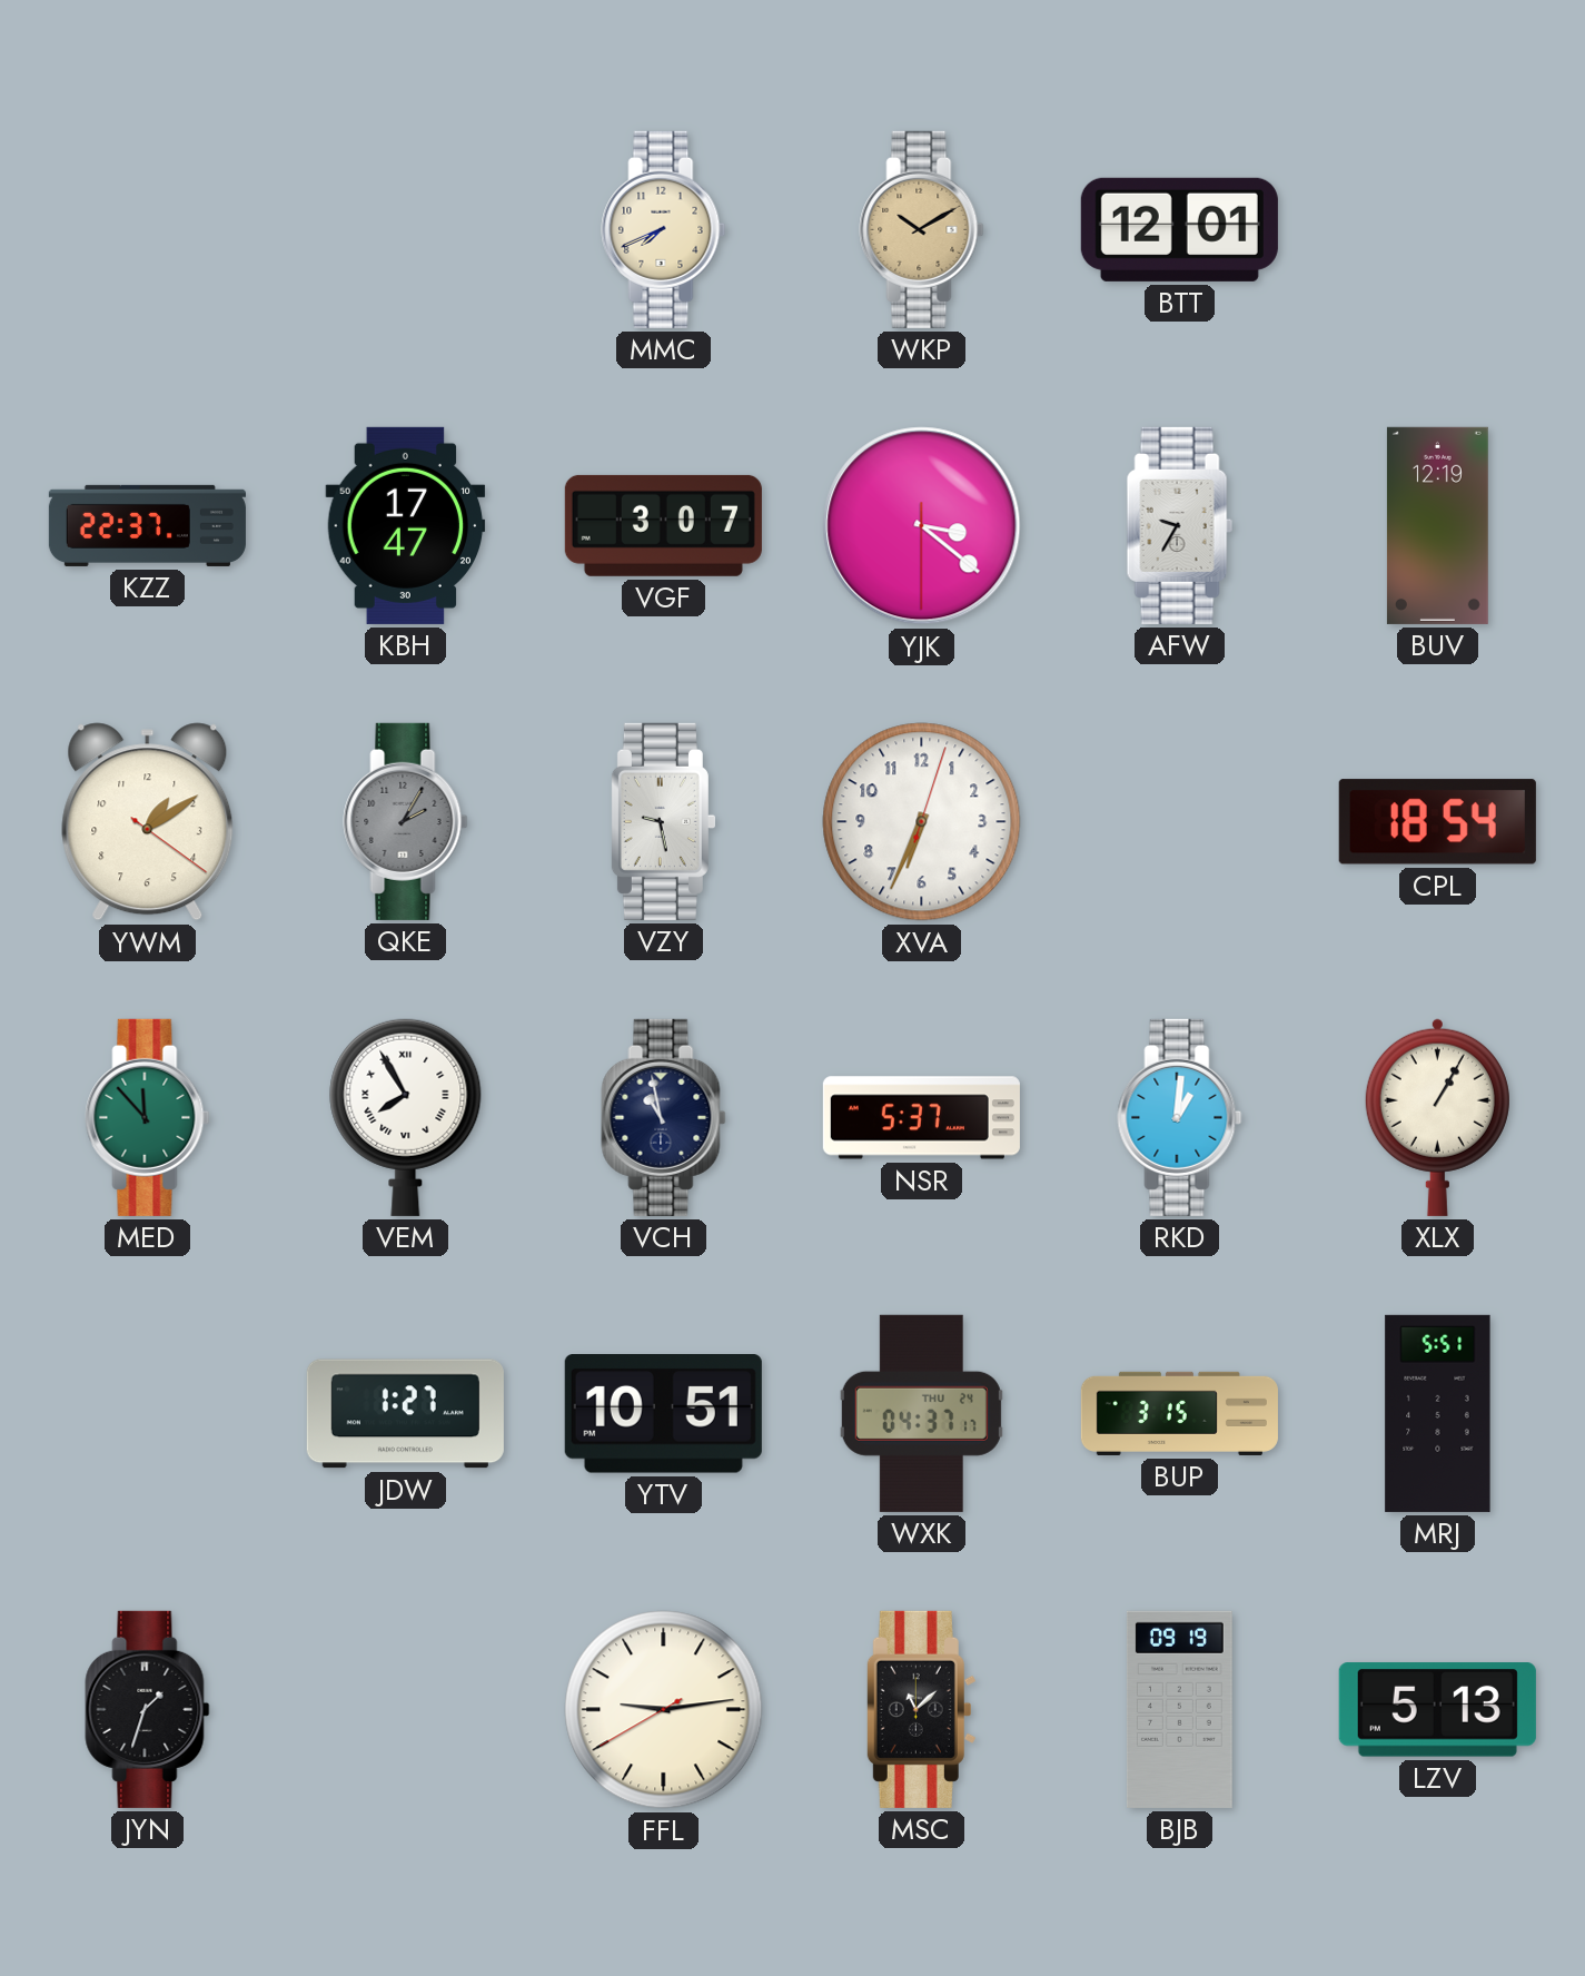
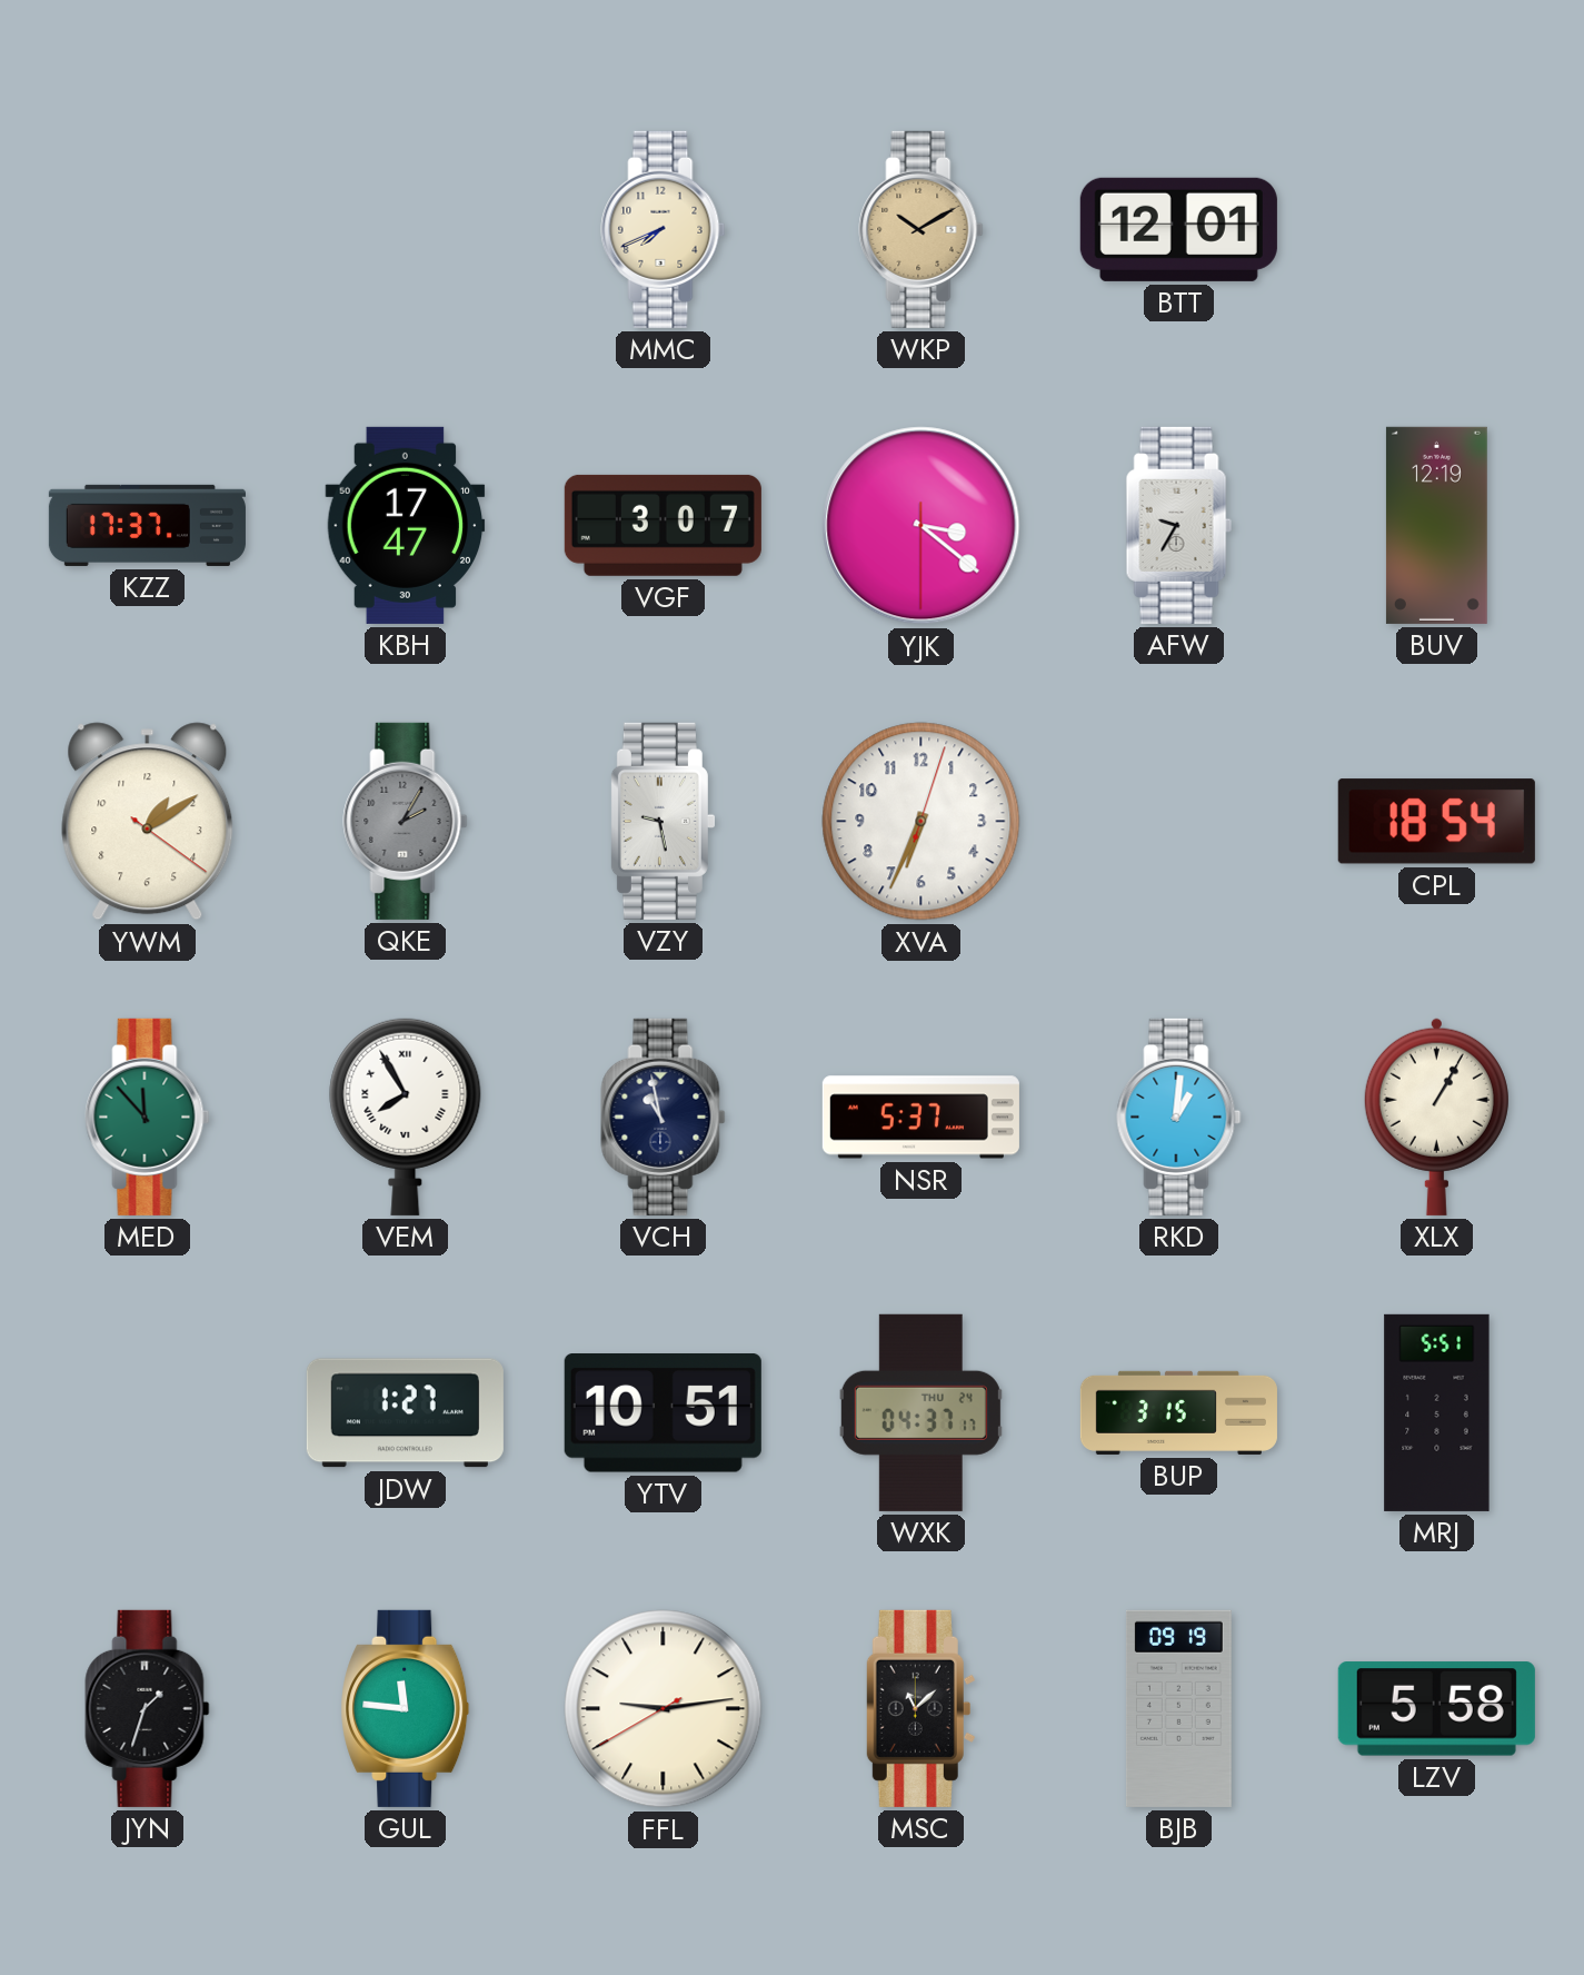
KZZ: 22:37 -> 17:37 (147, 525)
GUL: none -> 11:46 (406, 1708)
LZV: 5:13 -> 5:58 (1436, 1709)
